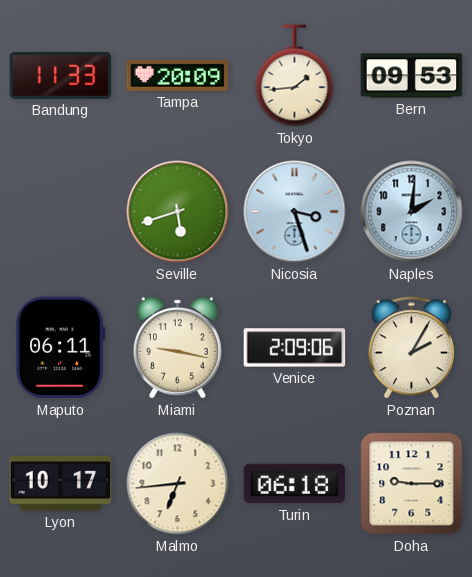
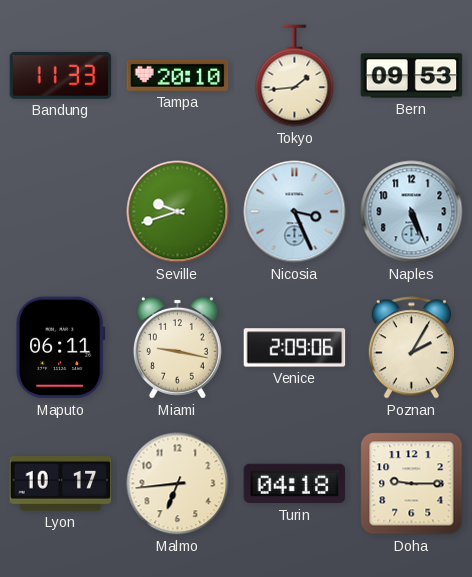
Tampa: 20:09 -> 20:10 (178, 75)
Seville: 5:42 -> 9:42 (178, 212)
Nicosia: 3:27 -> 3:26 (295, 212)
Naples: 2:01 -> 5:26 (412, 212)
Turin: 06:18 -> 04:18 (295, 484)
